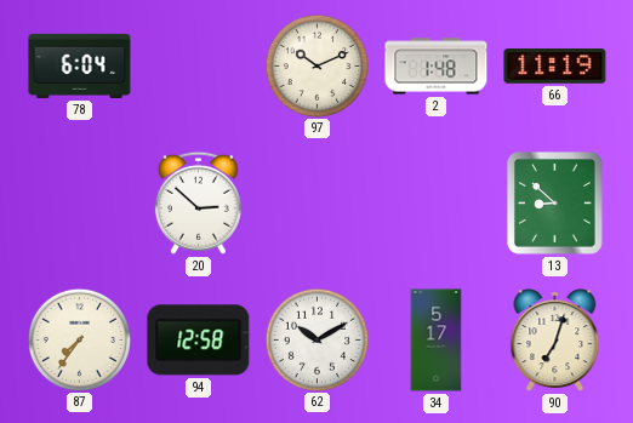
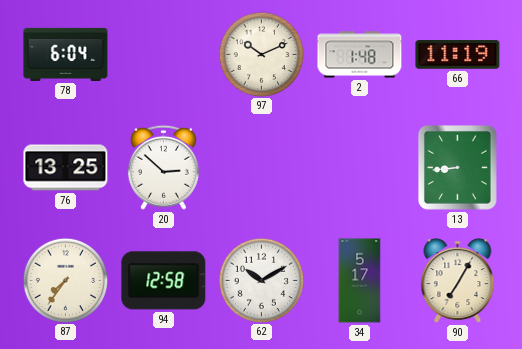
76: none -> 13:25 (66, 168)
13: 8:52 -> 8:44 (457, 167)
90: 7:03 -> 7:05 (458, 281)
